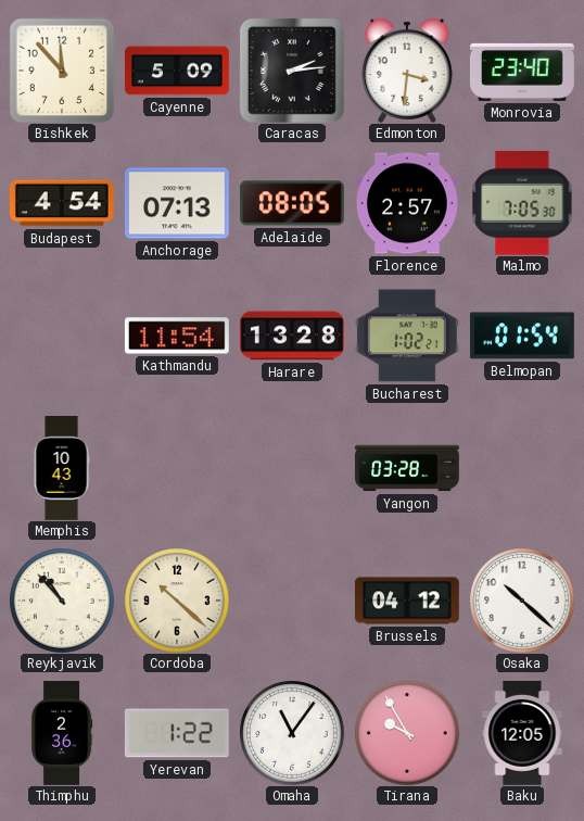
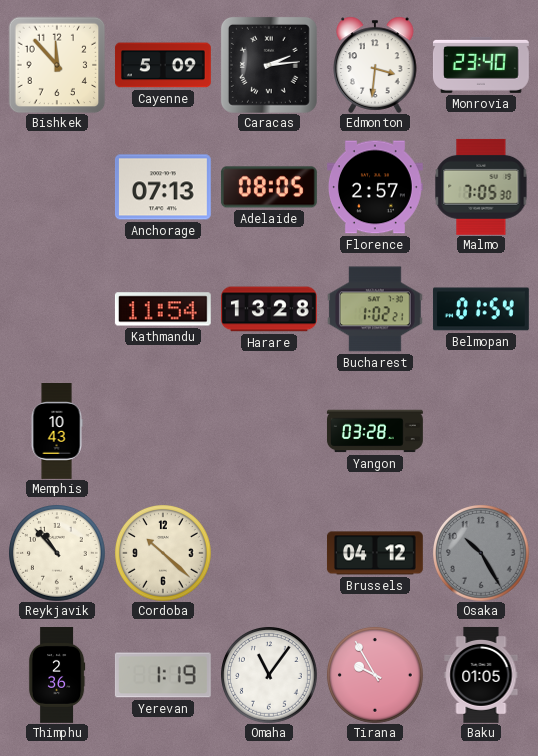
Budapest: 4:54 -> none (62, 203)
Osaka: 10:22 -> 10:25 (481, 553)
Osaka dial: white -> grey (481, 553)
Yerevan: 1:22 -> 1:19 (163, 675)
Baku: 12:05 -> 01:05 (481, 675)
